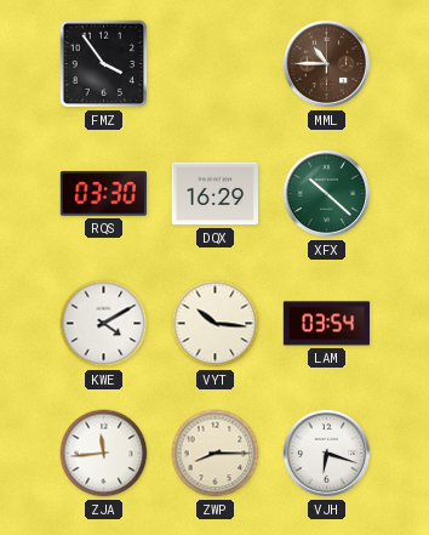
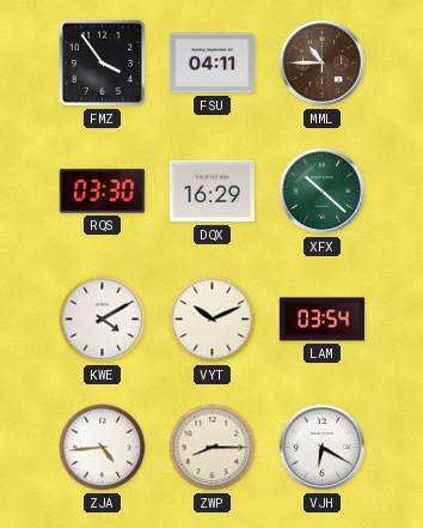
FSU: none -> 04:11 (211, 63)
VYT: 10:16 -> 10:11 (213, 320)
ZJA: 11:44 -> 4:44 (103, 448)
VJH: 6:18 -> 6:20 (323, 448)
